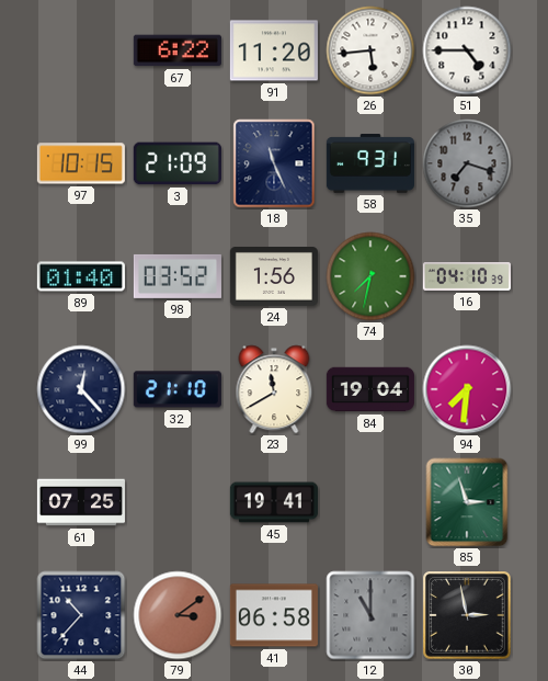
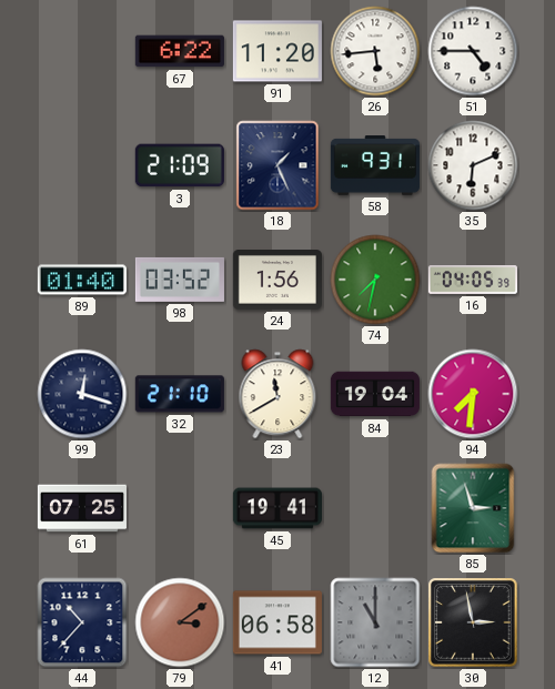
97: 10:15 -> none (81, 163)
18: 11:26 -> 1:26 (277, 165)
35: 7:18 -> 6:11 (473, 165)
35 dial: grey -> white (473, 165)
16: 04:10 -> 04:05 (473, 280)
99: 12:23 -> 12:18 (82, 394)
